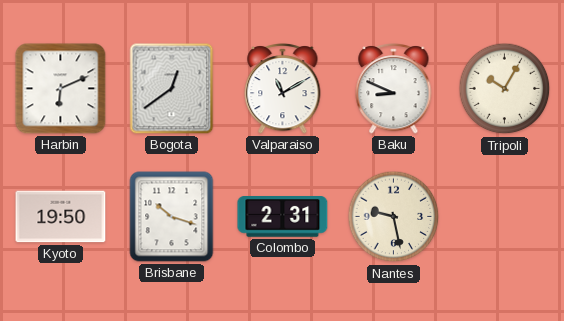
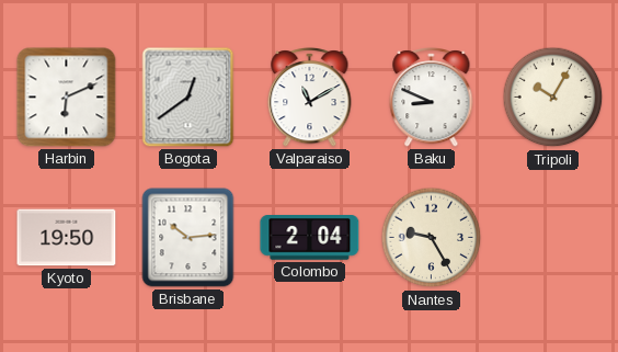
Brisbane: 10:18 -> 10:14 (188, 238)
Colombo: 2:31 -> 2:04 (310, 238)
Nantes: 9:28 -> 9:25 (432, 238)
